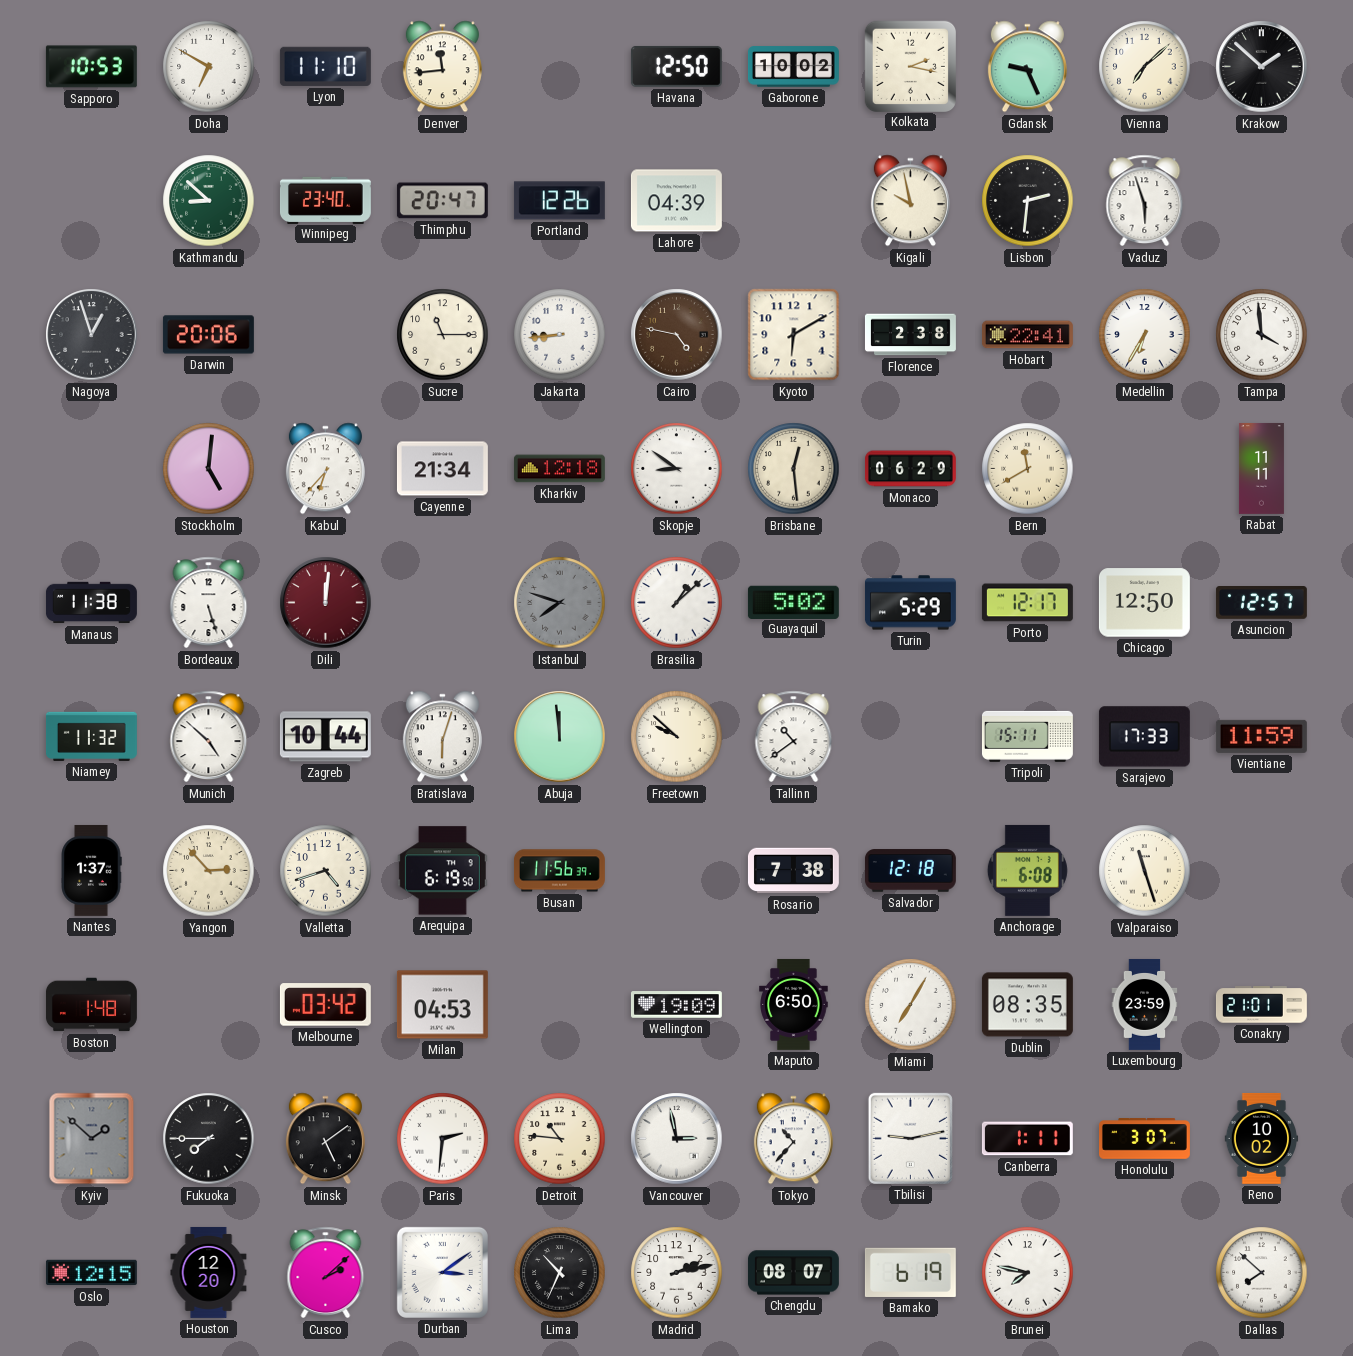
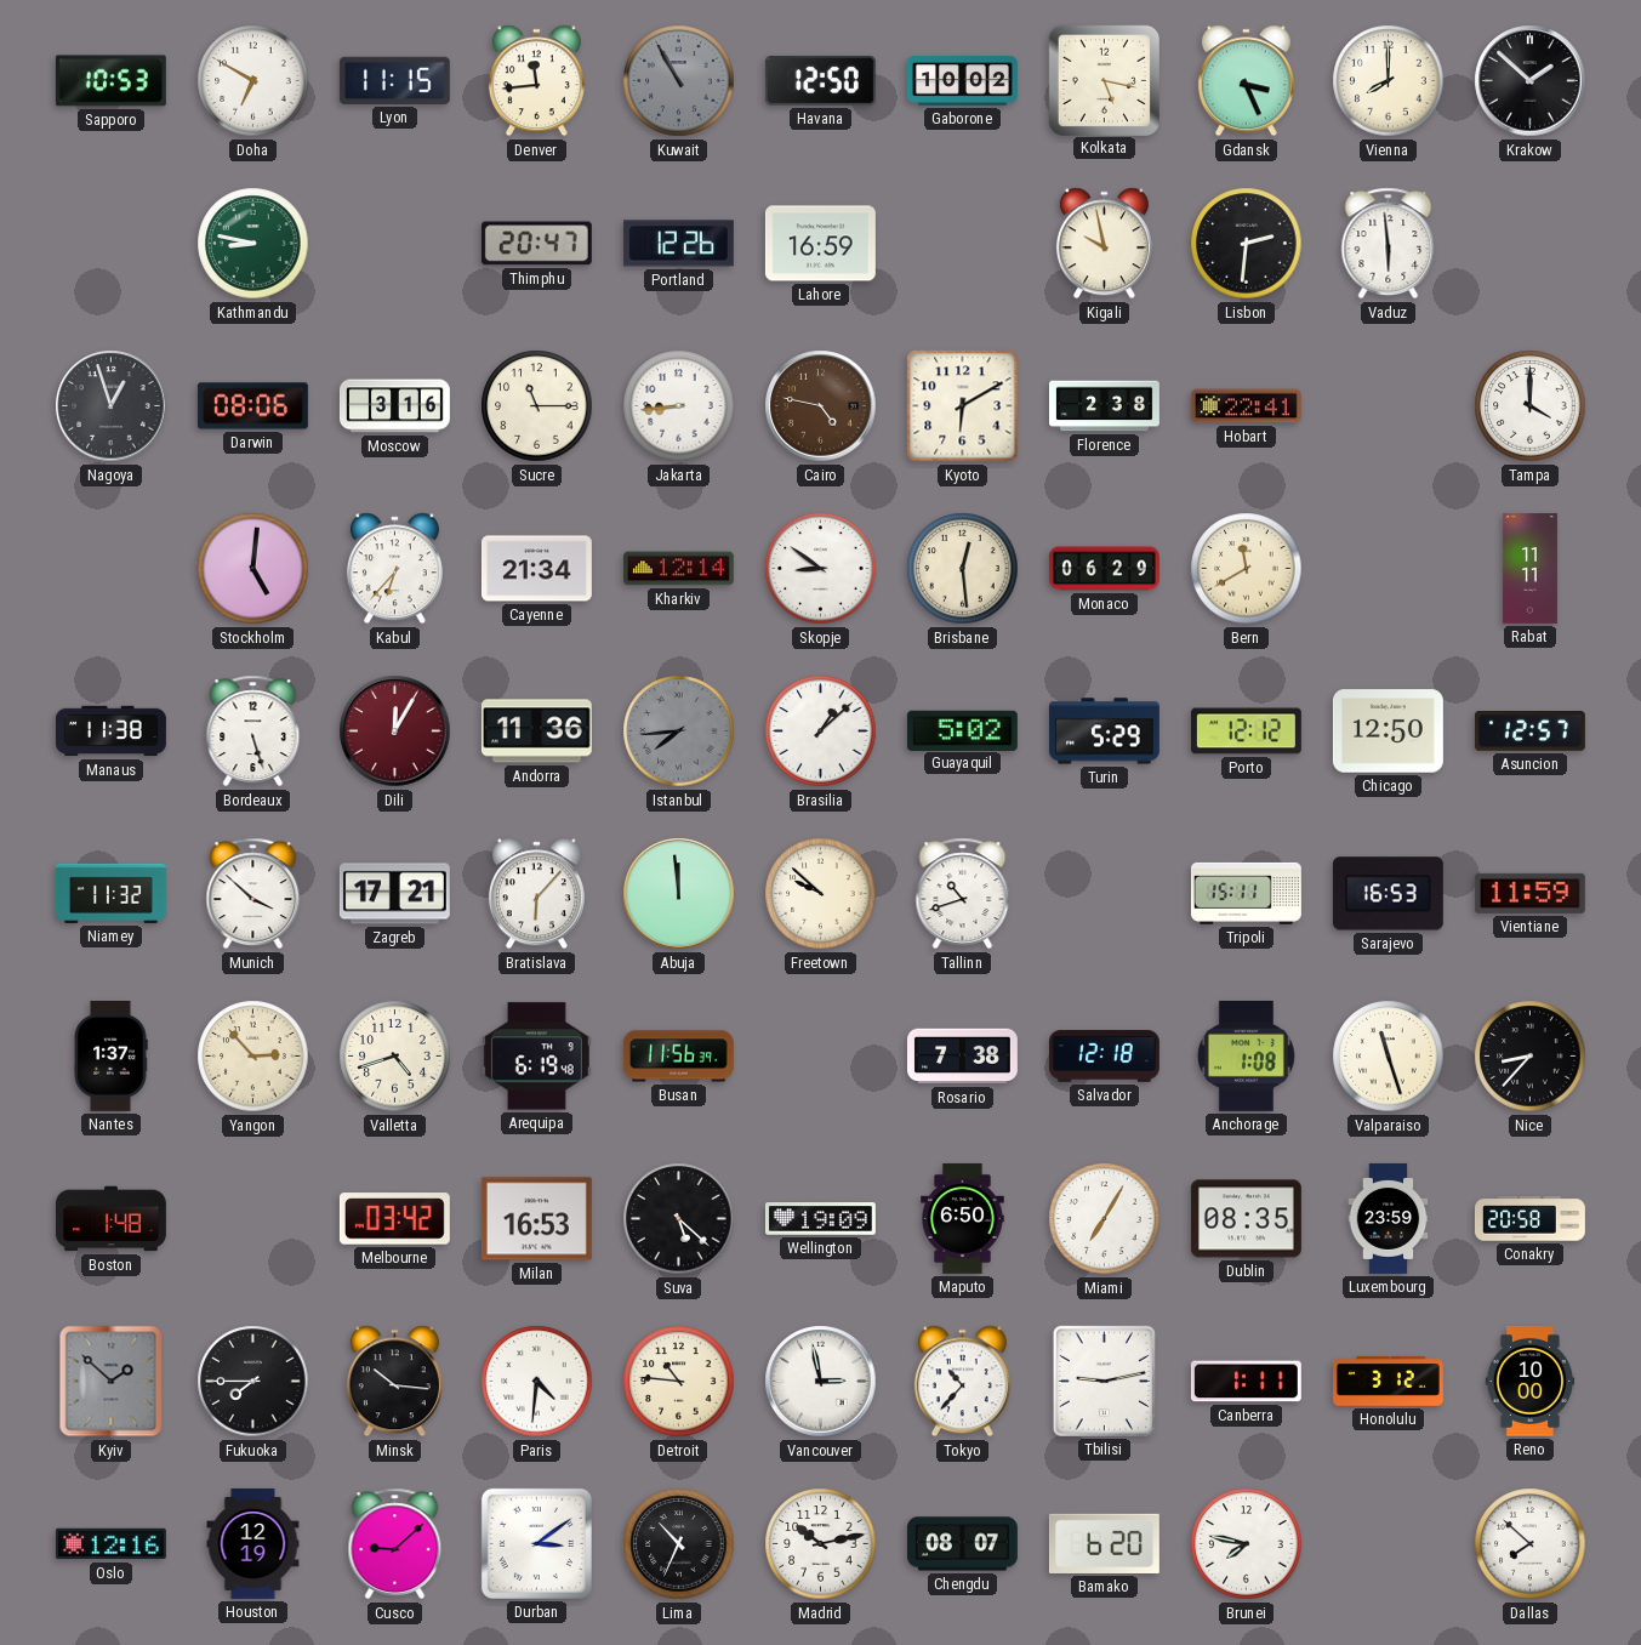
Lyon: 11:10 -> 11:15 (394, 80)
Kuwait: none -> 10:55 (679, 81)
Kolkata: 2:17 -> 5:17 (1104, 80)
Gdansk: 9:26 -> 3:26 (1246, 81)
Vienna: 7:08 -> 8:00 (1389, 81)
Kathmandu: 8:52 -> 8:47 (253, 244)
Winnipeg: 23:40 -> none (325, 200)
Lahore: 04:39 -> 16:59 (820, 244)
Vaduz: 5:57 -> 5:59 (1389, 244)
Darwin: 20:06 -> 08:06 (252, 406)
Moscow: none -> 3:16 (394, 406)
Medellin: 6:35 -> none (1145, 335)
Tampa: 3:59 -> 4:00 (1531, 406)
Kharkiv: 12:18 -> 12:14 (678, 569)
Dili: 12:01 -> 12:05 (395, 732)
Andorra: none -> 11:36 (536, 732)
Istanbul: 7:48 -> 7:44 (679, 732)
Porto: 12:17 -> 12:12 (1246, 732)
Munich: 4:52 -> 3:52 (253, 894)
Zagreb: 10:44 -> 17:21 (394, 894)
Bratislava: 6:03 -> 6:07 (536, 894)
Tallinn: 10:39 -> 10:42 (963, 894)
Sarajevo: 17:33 -> 16:53 (1388, 894)
Arequipa: 6:19:50 -> 6:19:48 (536, 1057)
Anchorage: 6:08 -> 1:08 (1246, 1055)
Nice: none -> 8:37 (1531, 1057)
Milan: 04:53 -> 16:53 (536, 1219)
Suva: none -> 5:22 (679, 1219)
Conakry: 21:01 -> 20:58 (1529, 1219)
Minsk: 5:09 -> 10:16 (394, 1382)
Paris: 2:31 -> 4:31 (537, 1382)
Honolulu: 3:07 -> 3:12 (1389, 1382)
Reno: 10:02 -> 10:00 (1531, 1381)
Oslo: 12:15 -> 12:16 (110, 1544)
Houston: 12:20 -> 12:19 (253, 1543)
Cusco: 2:08 -> 9:08 (395, 1544)
Madrid: 2:13 -> 10:13 (821, 1544)
Bamako: 6:19 -> 6:20 (1104, 1543)
